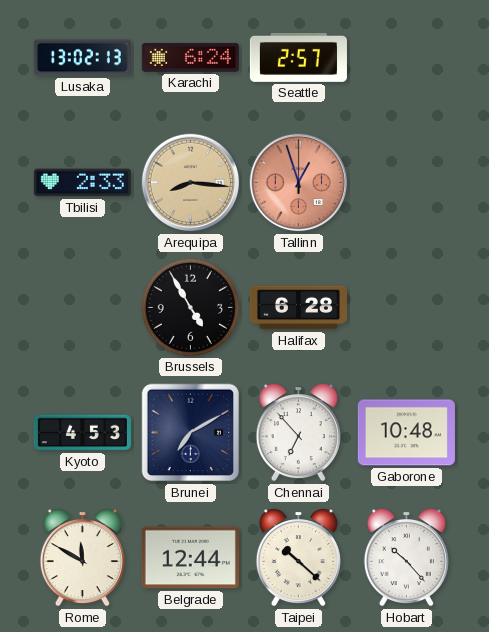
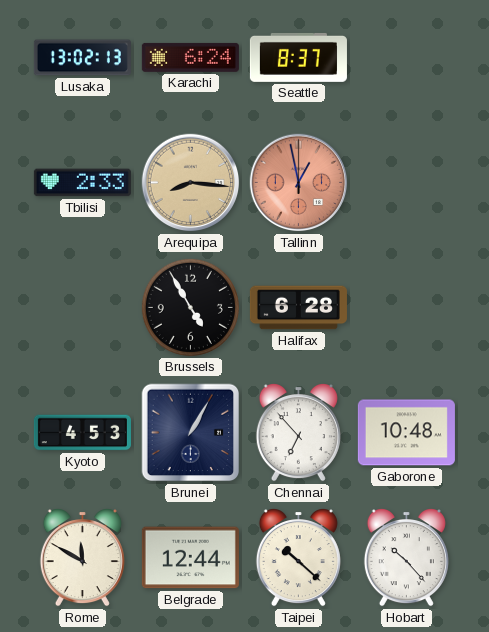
Seattle: 2:57 -> 8:37 (298, 57)
Tallinn: 12:57 -> 12:58 (299, 183)
Brunei: 7:10 -> 1:05 (191, 433)
